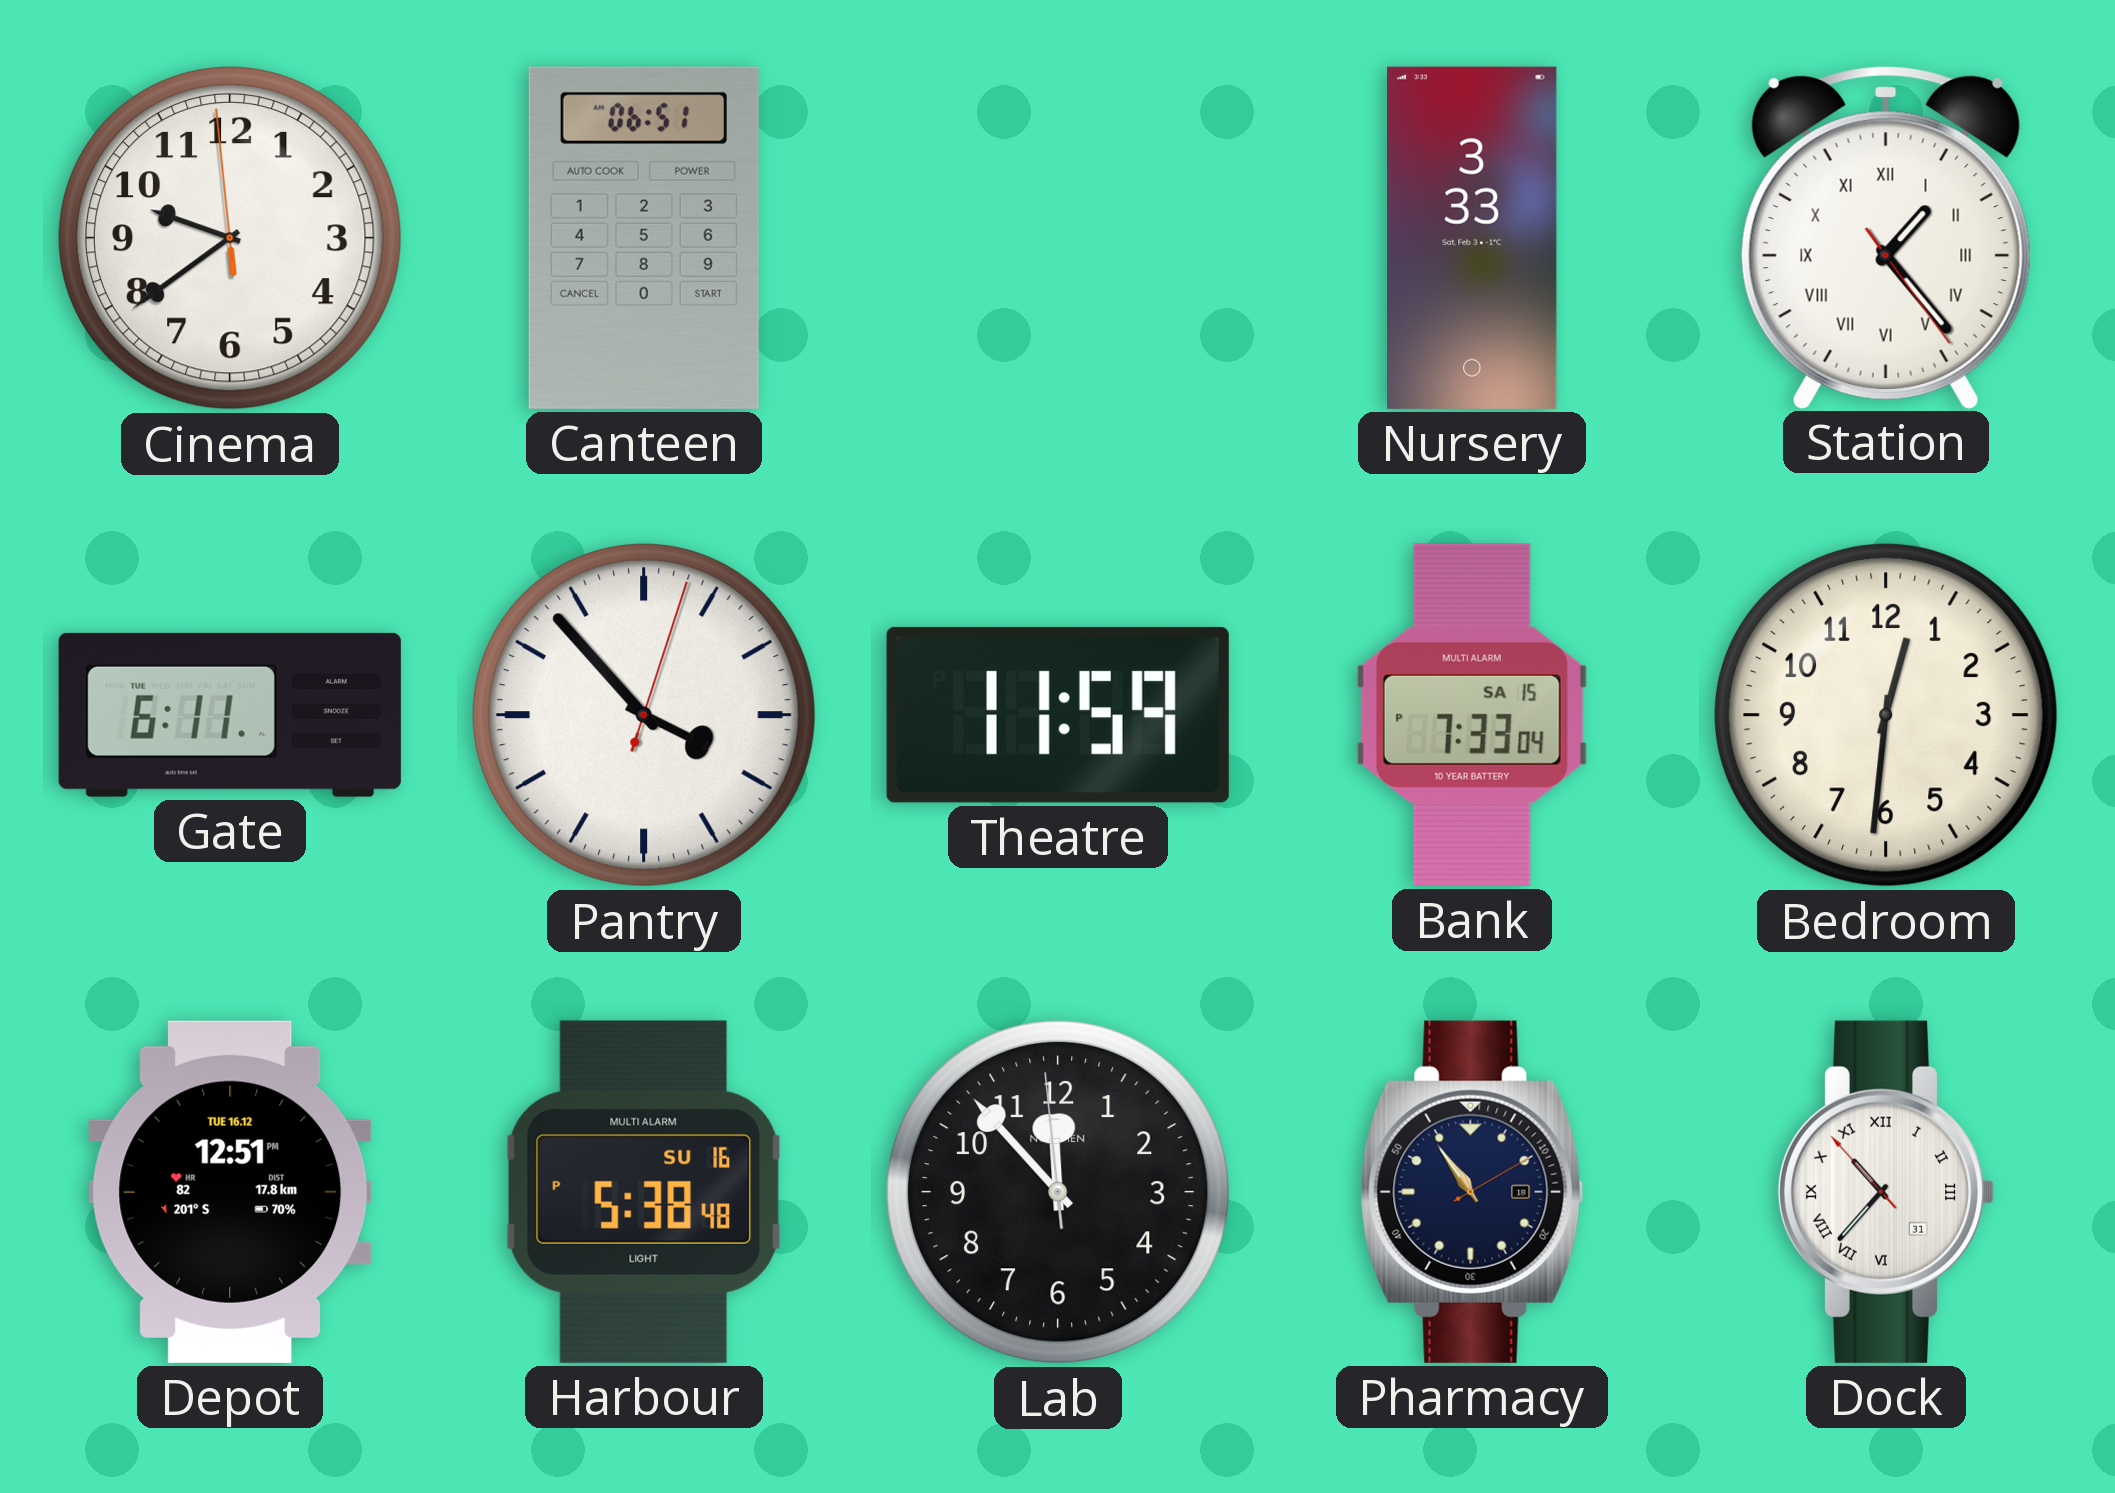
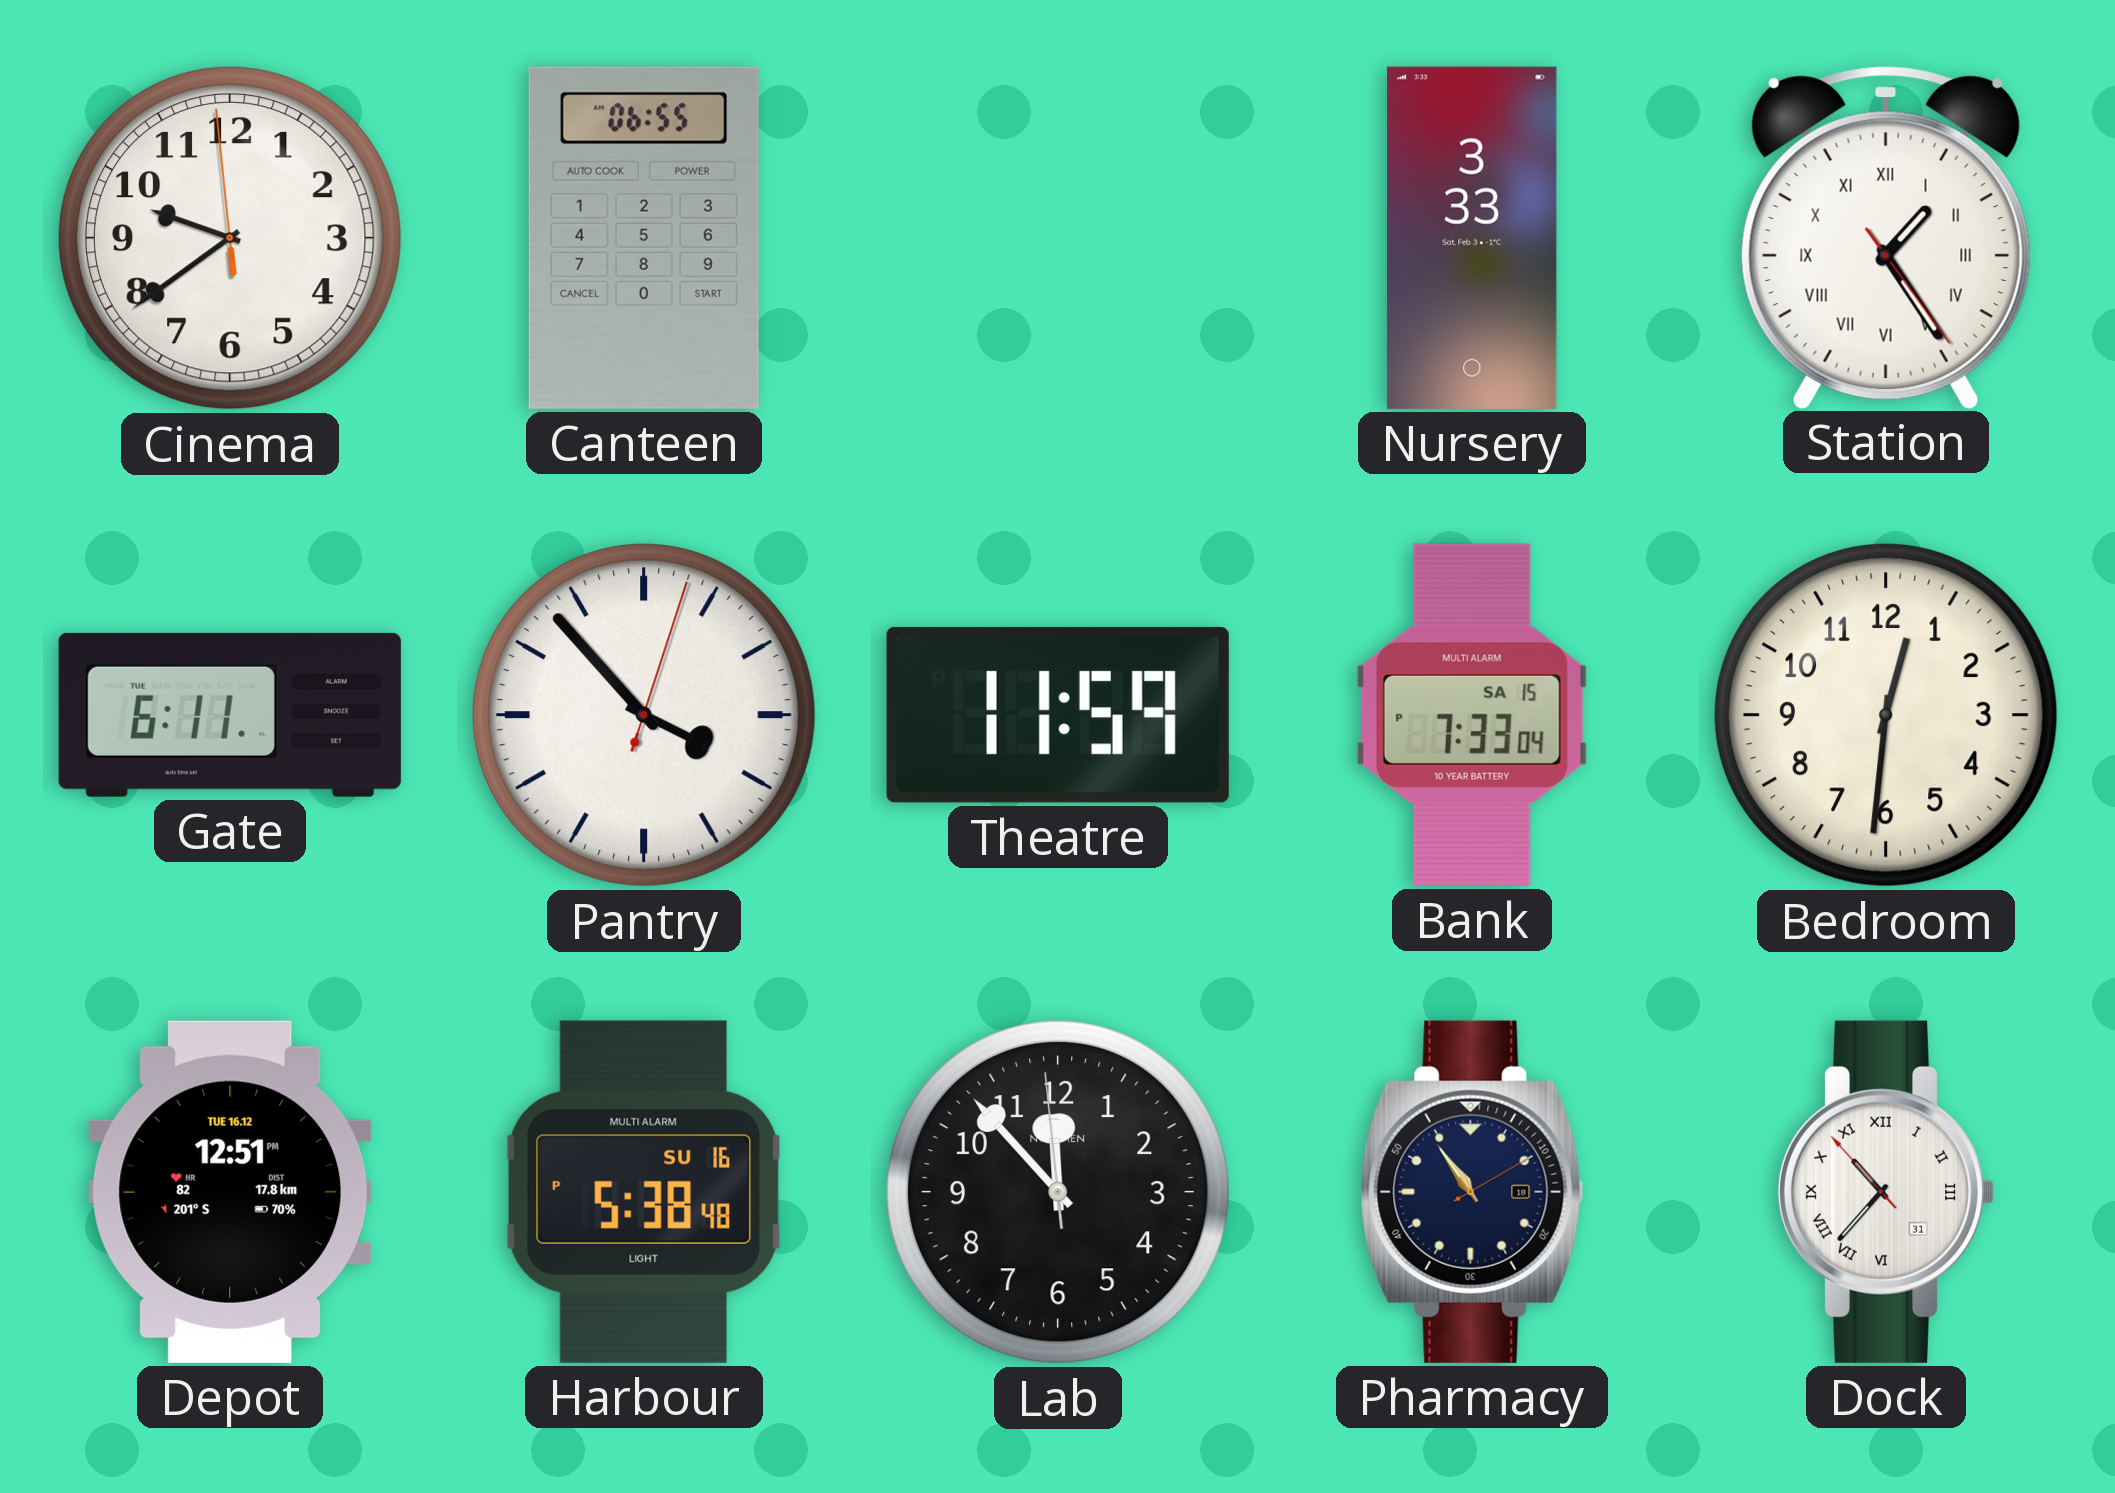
Canteen: 06:51 -> 06:55 (644, 238)
Station: 1:23 -> 1:24 (1886, 237)
